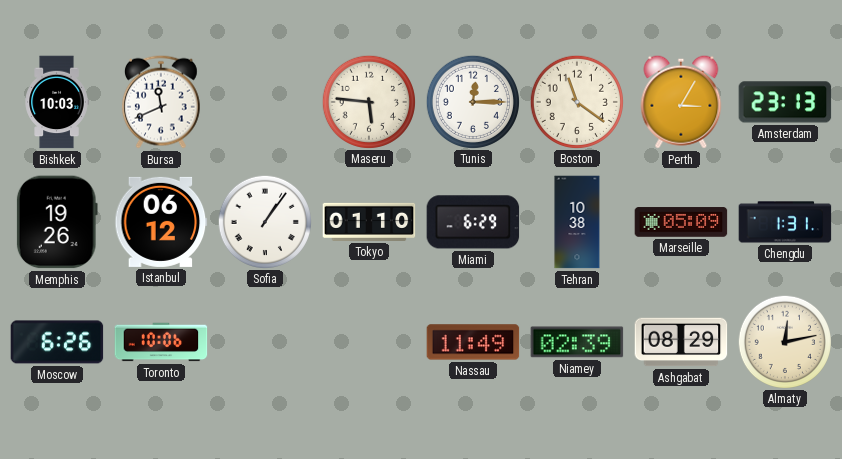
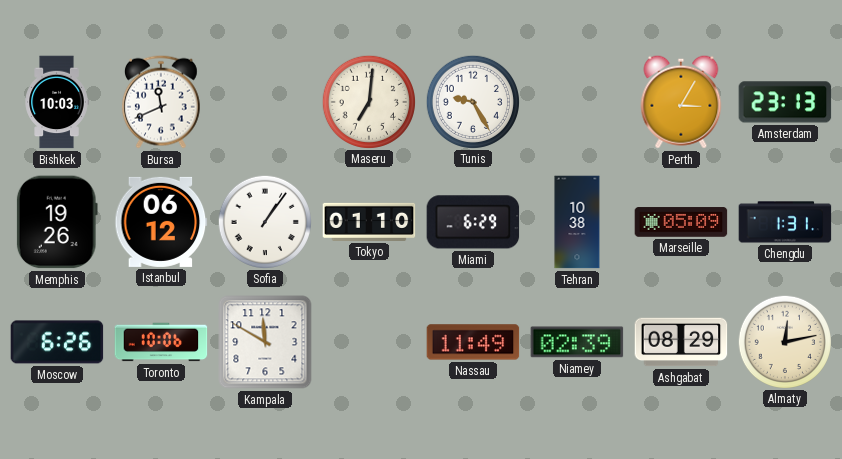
Maseru: 5:46 -> 7:01 (368, 101)
Tunis: 12:15 -> 9:25 (472, 101)
Boston: 11:21 -> none (576, 101)
Kampala: none -> 11:50 (265, 342)
